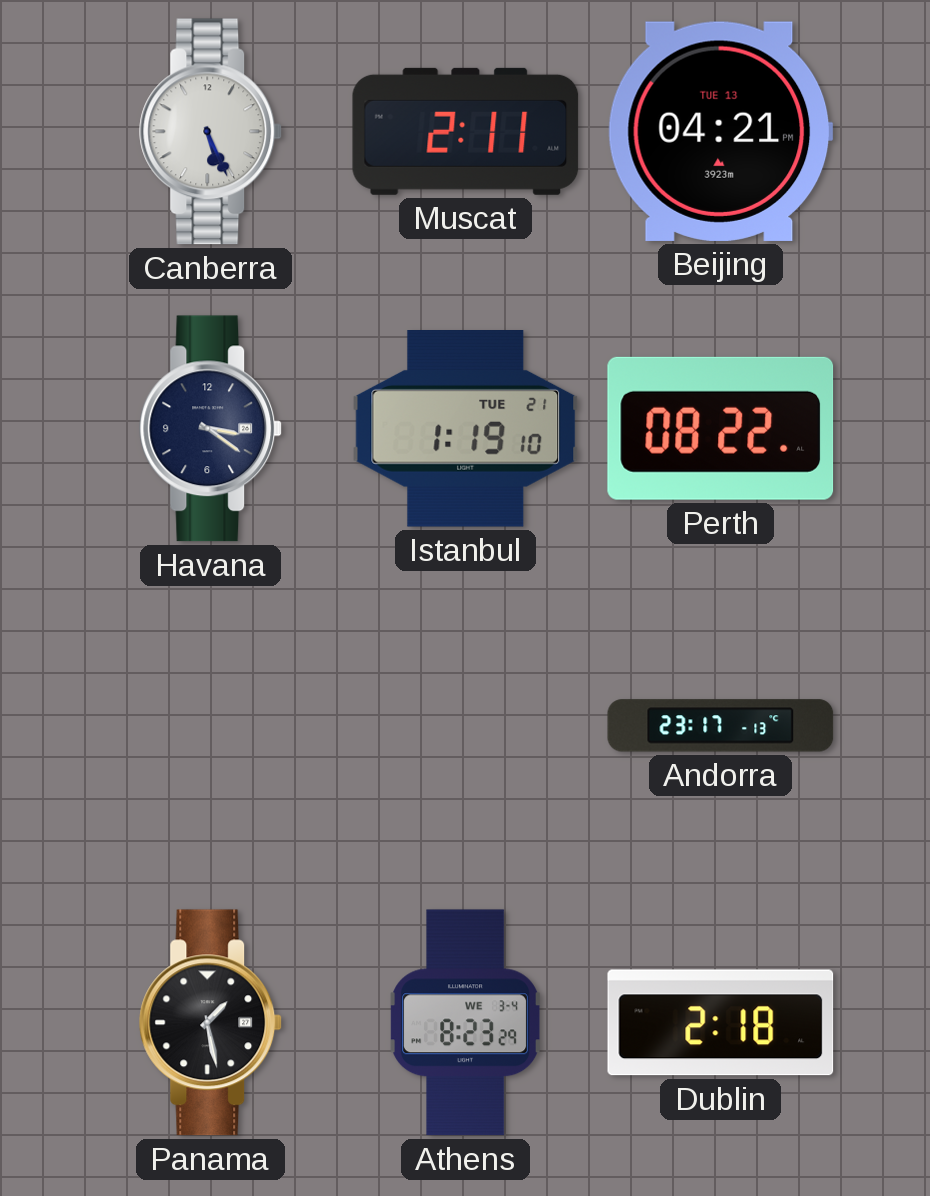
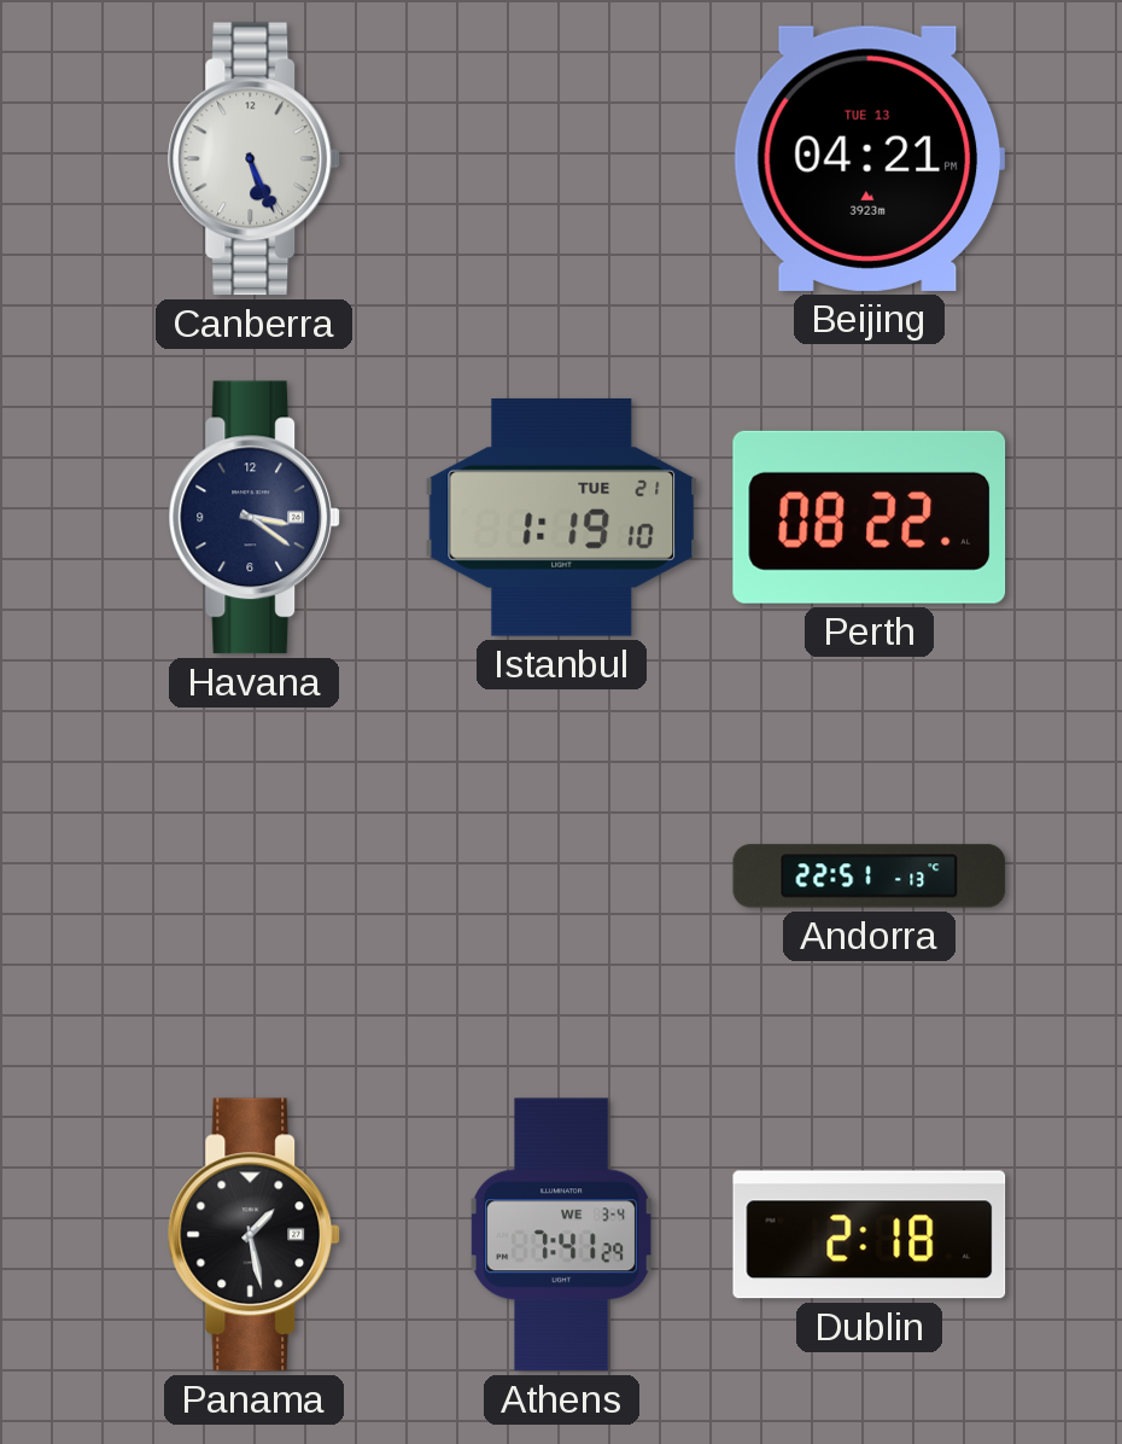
Muscat: 2:11 -> none (466, 131)
Andorra: 23:17 -> 22:51 (870, 877)
Athens: 8:23 -> 7:41 (562, 1235)
